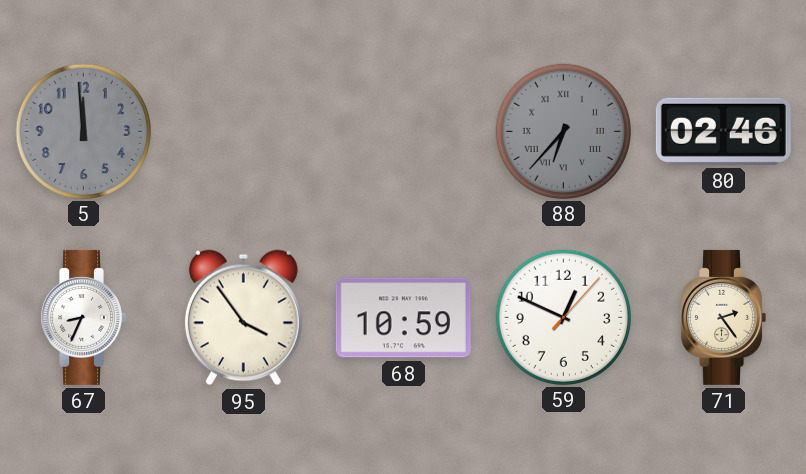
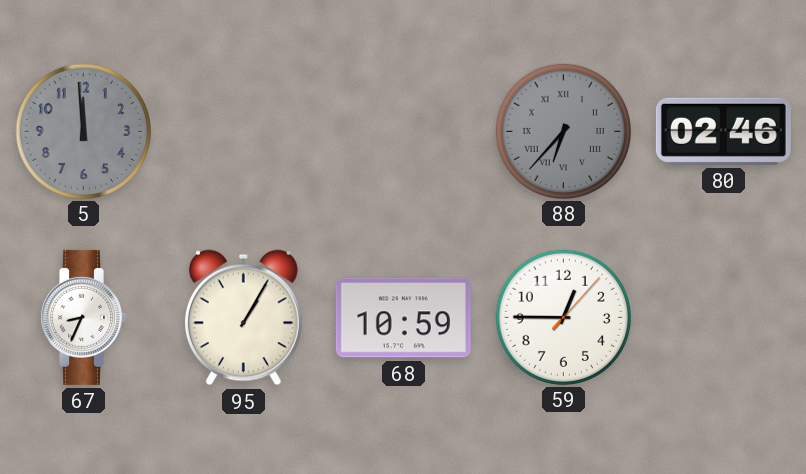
95: 3:54 -> 1:05 (243, 318)
59: 12:49 -> 12:45 (563, 317)
71: 2:24 -> none (723, 317)
